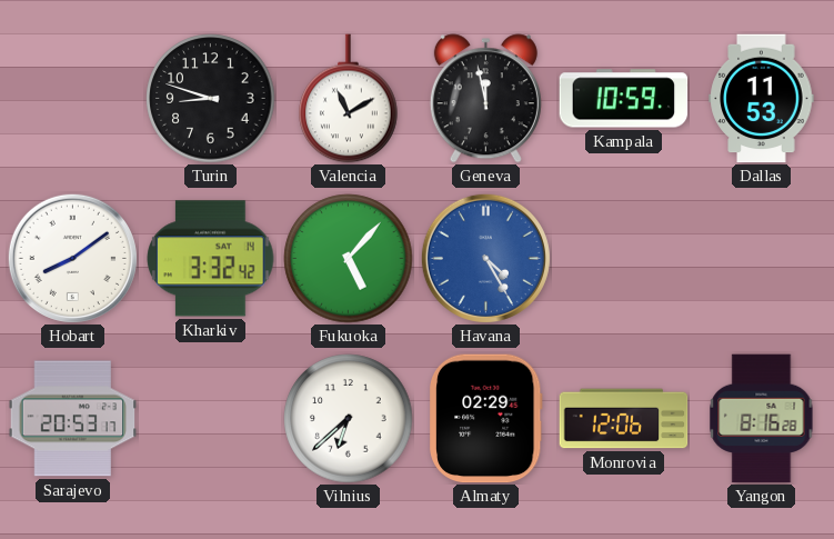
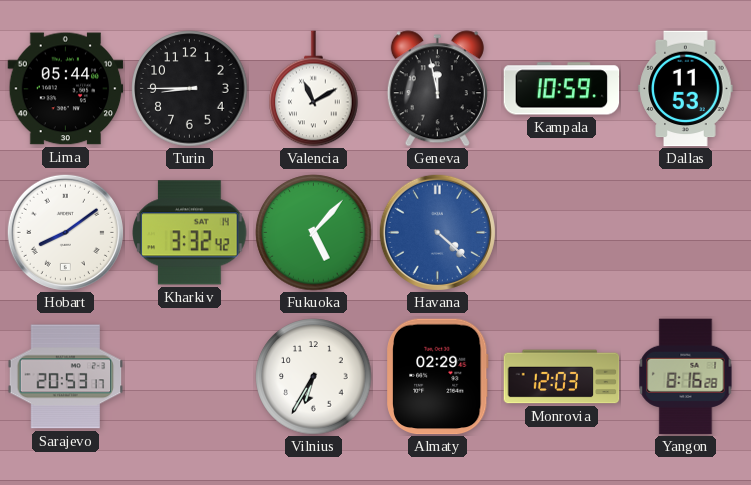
Lima: none -> 05:44 (66, 89)
Turin: 8:48 -> 8:45 (190, 89)
Havana: 4:25 -> 4:22 (437, 232)
Vilnius: 6:38 -> 6:35 (314, 377)
Monrovia: 12:06 -> 12:03 (562, 377)
